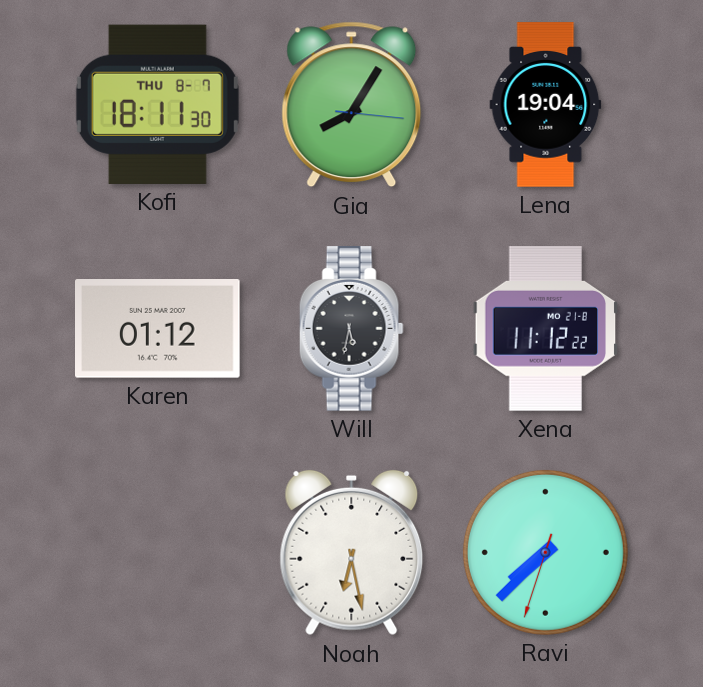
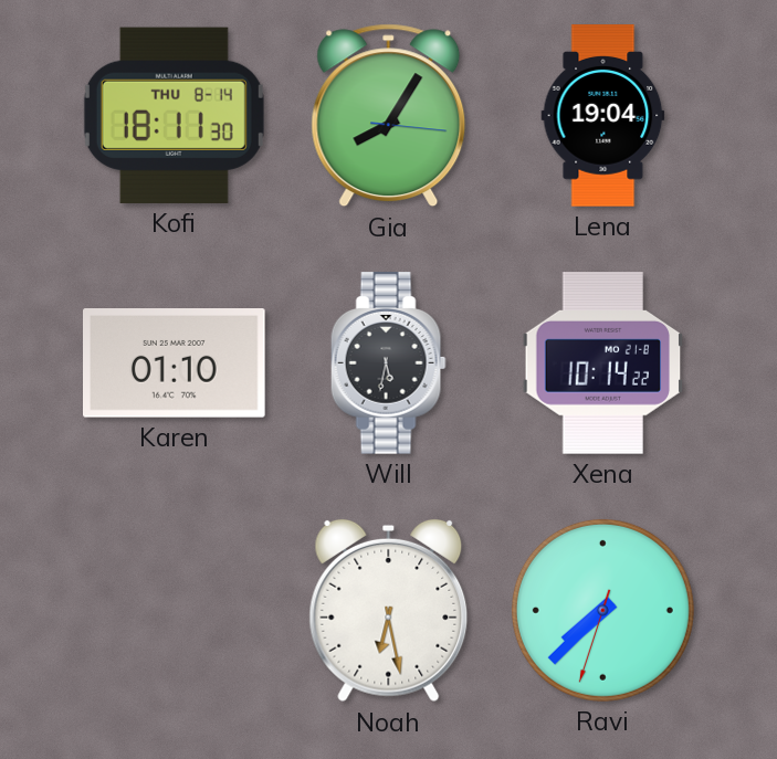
Kofi date: THU 8-7 -> THU 8-14 (174, 115)
Karen: 01:12 -> 01:10 (175, 363)
Xena: 11:12 -> 10:14 (603, 363)
